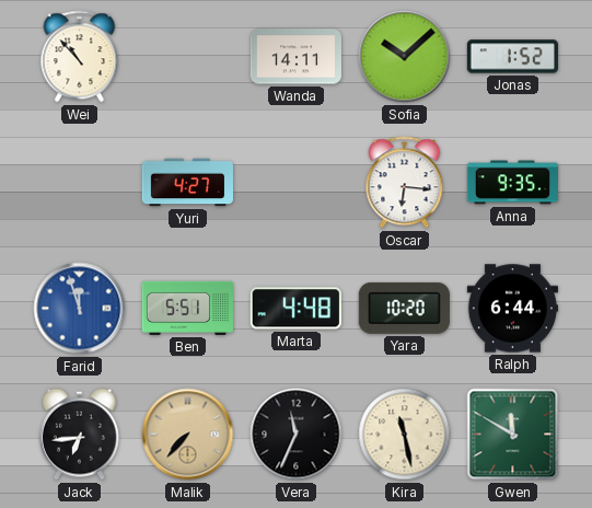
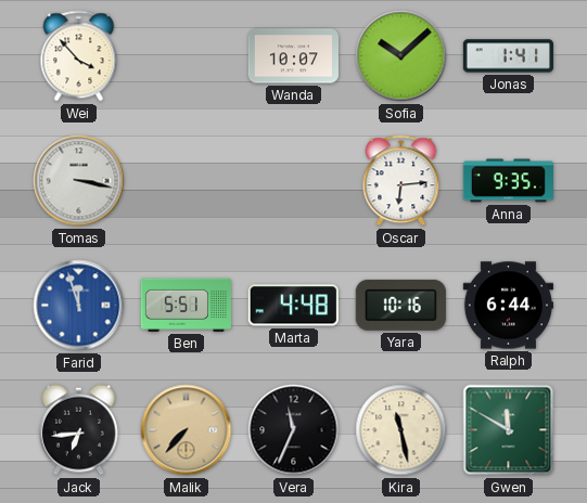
Wei: 10:53 -> 3:53 (79, 56)
Wanda: 14:11 -> 10:07 (293, 56)
Jonas: 1:52 -> 1:41 (508, 56)
Tomas: none -> 3:17 (79, 181)
Yuri: 4:27 -> none (187, 183)
Oscar: 6:16 -> 6:14 (401, 181)
Yara: 10:20 -> 10:16 (400, 305)
